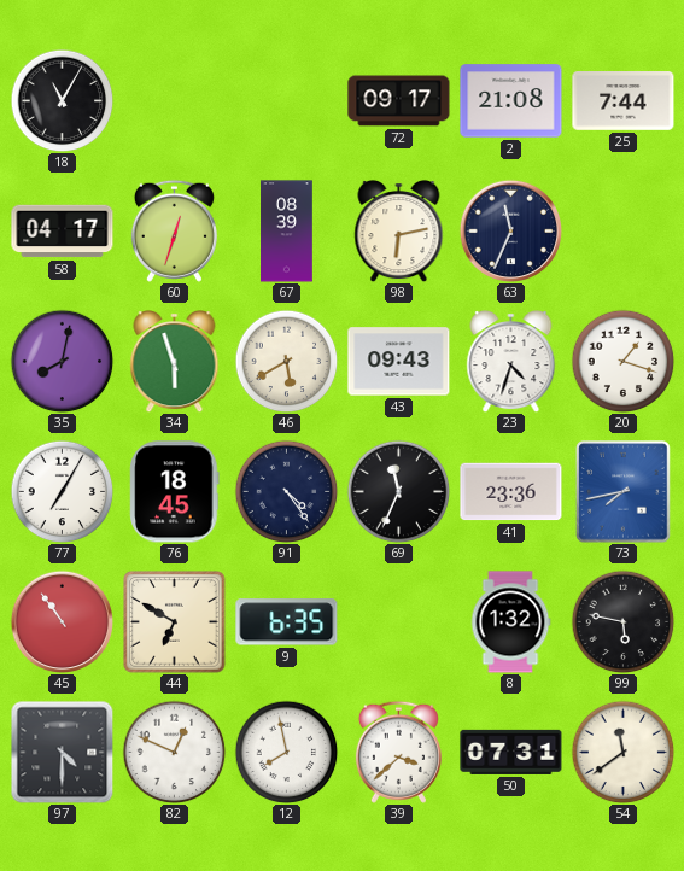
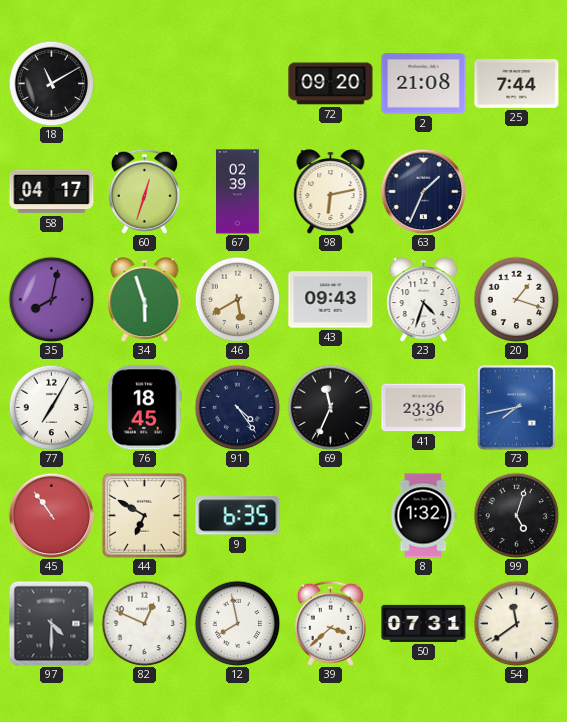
18: 11:05 -> 11:10 (51, 83)
72: 09:17 -> 09:20 (331, 84)
67: 08:39 -> 02:39 (238, 192)
63: 11:34 -> 1:34 (423, 191)
99: 5:47 -> 5:03 (516, 515)
